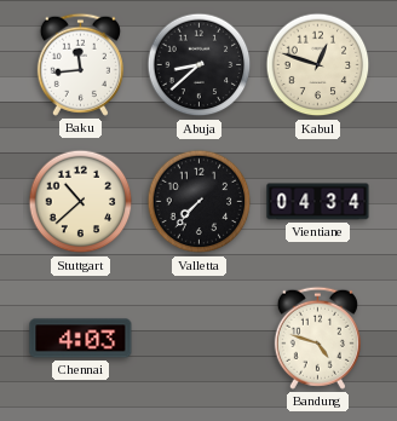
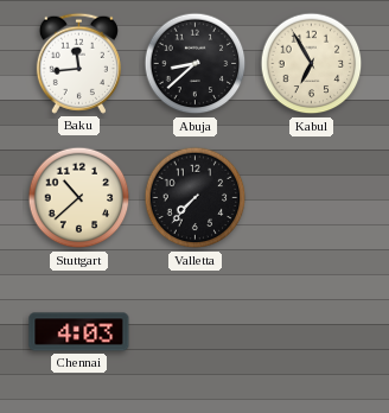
Kabul: 12:48 -> 6:55 (312, 64)
Vientiane: 04:34 -> none (318, 202)
Bandung: 4:48 -> none (317, 338)
